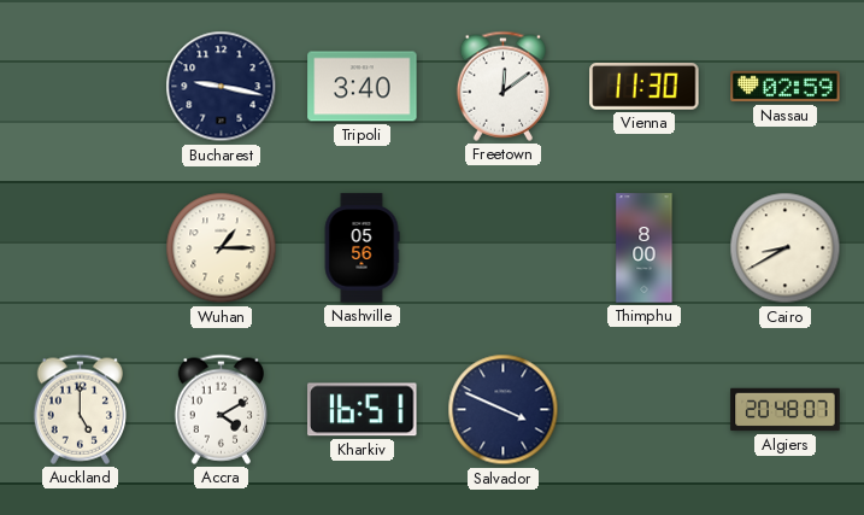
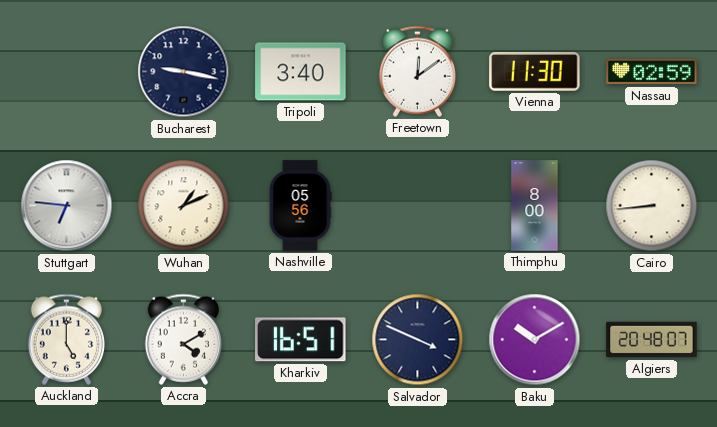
Stuttgart: none -> 6:46 (67, 206)
Wuhan: 1:15 -> 1:11 (184, 206)
Cairo: 8:40 -> 8:44 (652, 206)
Baku: none -> 10:10 (535, 340)
